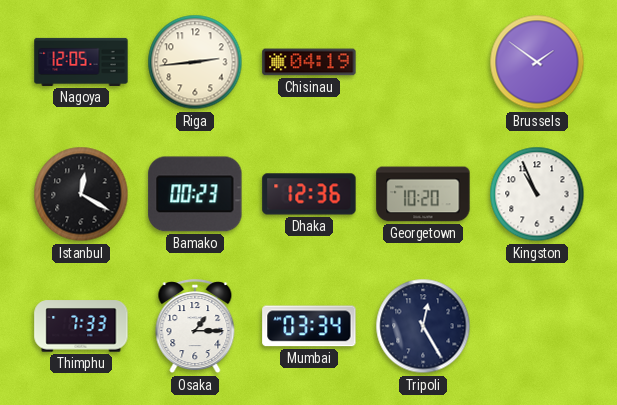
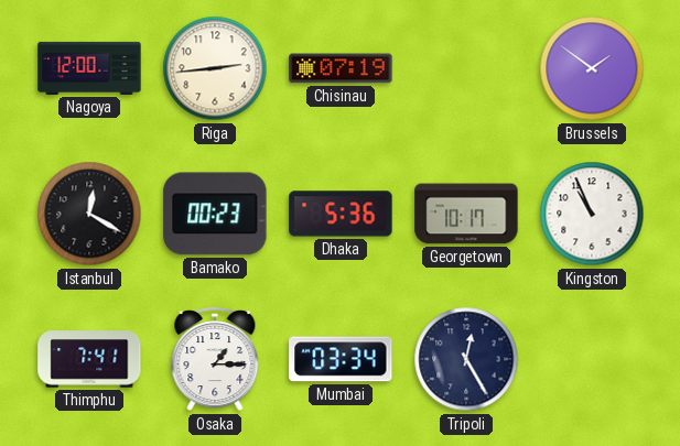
Nagoya: 12:05 -> 12:00 (89, 68)
Chisinau: 04:19 -> 07:19 (341, 68)
Dhaka: 12:36 -> 5:36 (341, 214)
Georgetown: 10:20 -> 10:17 (466, 214)
Thimphu: 7:33 -> 7:41 (89, 359)
